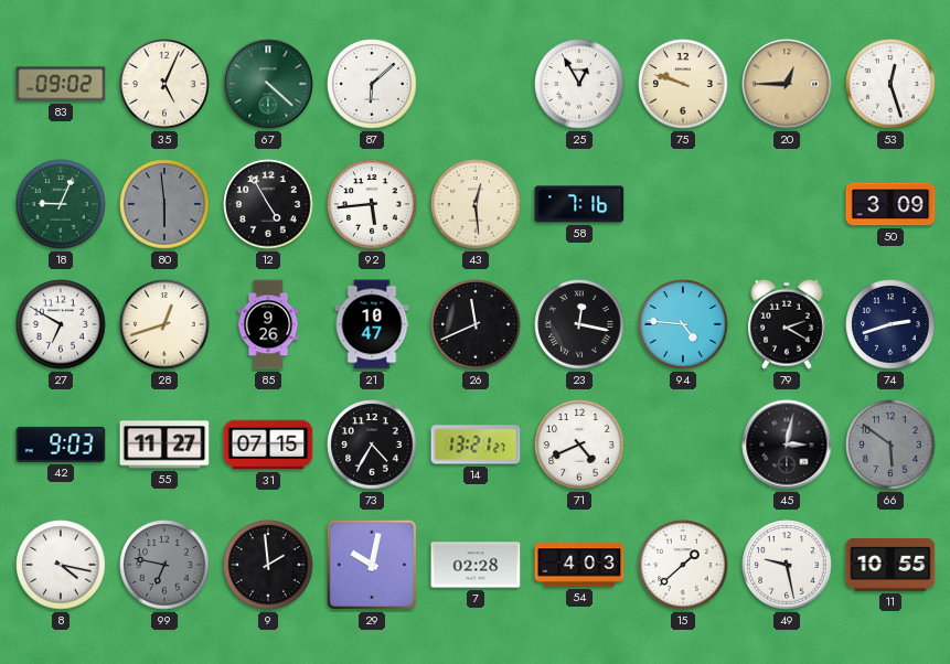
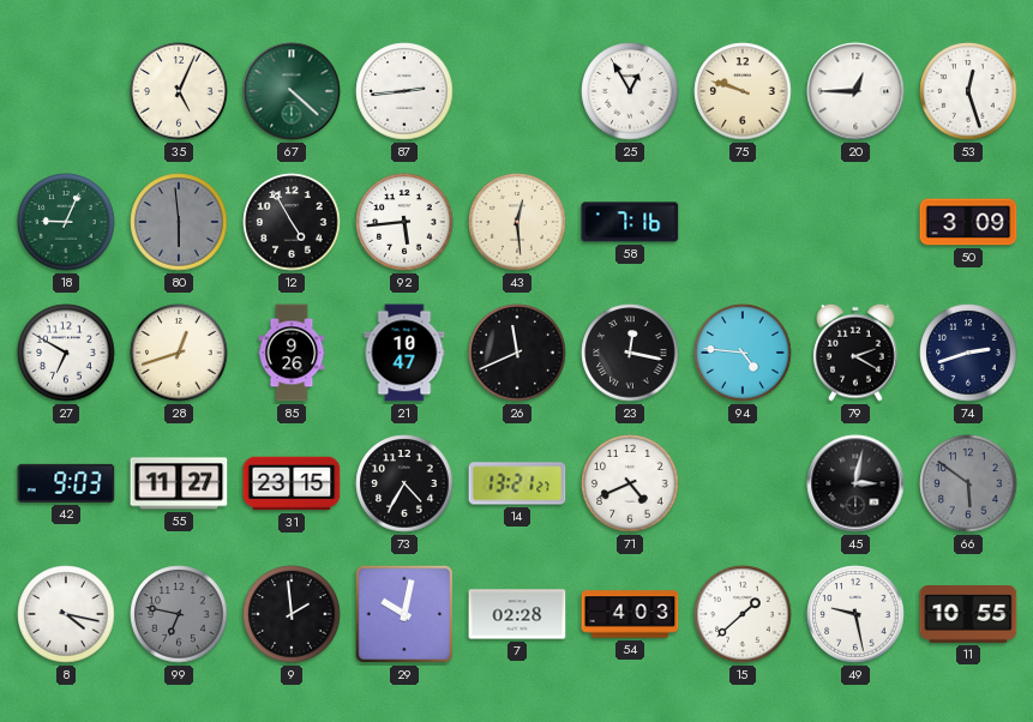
83: 09:02 -> none (61, 84)
87: 6:08 -> 2:44 (404, 91)
20 dial: champagne -> white (855, 91)
31: 07:15 -> 23:15 (292, 483)
